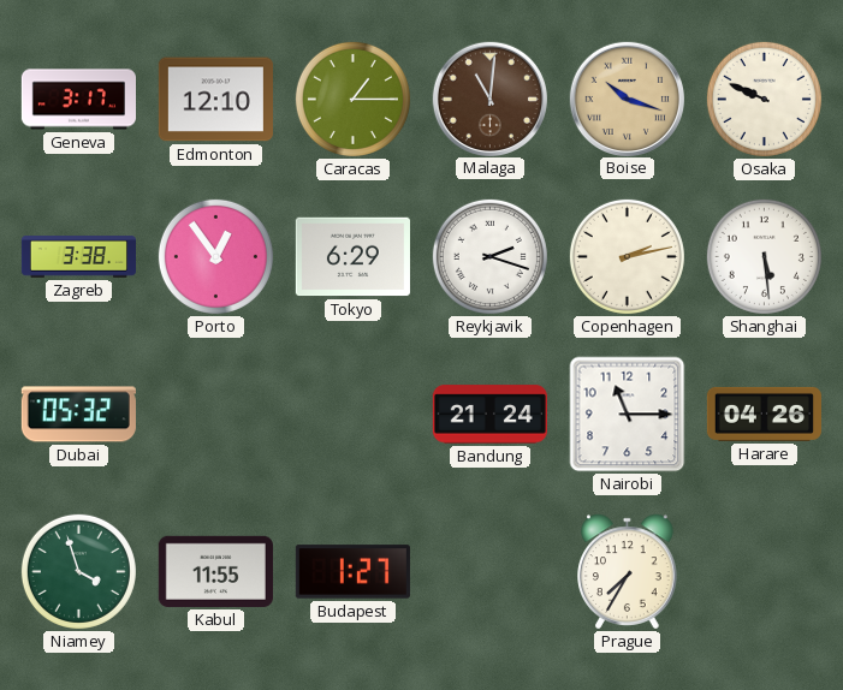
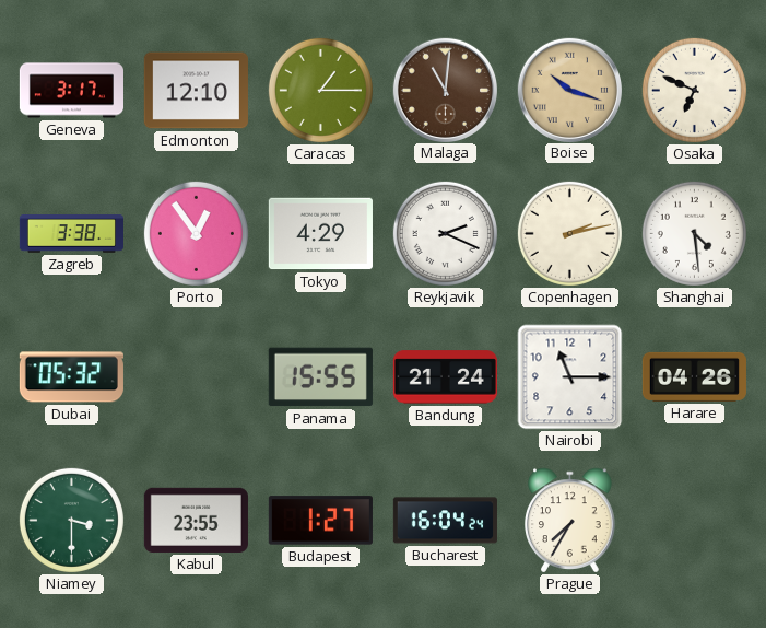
Osaka: 9:49 -> 6:49 (694, 90)
Tokyo: 6:29 -> 4:29 (320, 234)
Reykjavik: 2:18 -> 2:19 (445, 233)
Shanghai: 5:29 -> 4:29 (694, 233)
Panama: none -> 15:55 (320, 377)
Niamey: 3:57 -> 3:30 (71, 520)
Kabul: 11:55 -> 23:55 (196, 520)
Bucharest: none -> 16:04 (445, 521)
